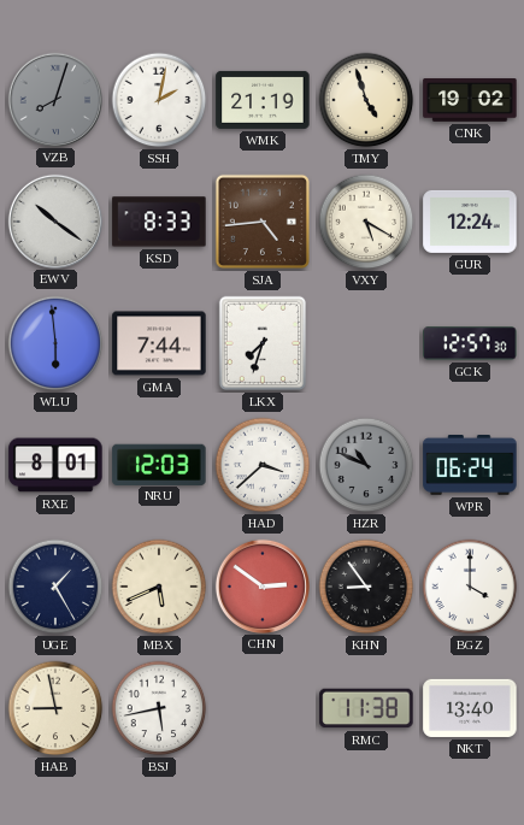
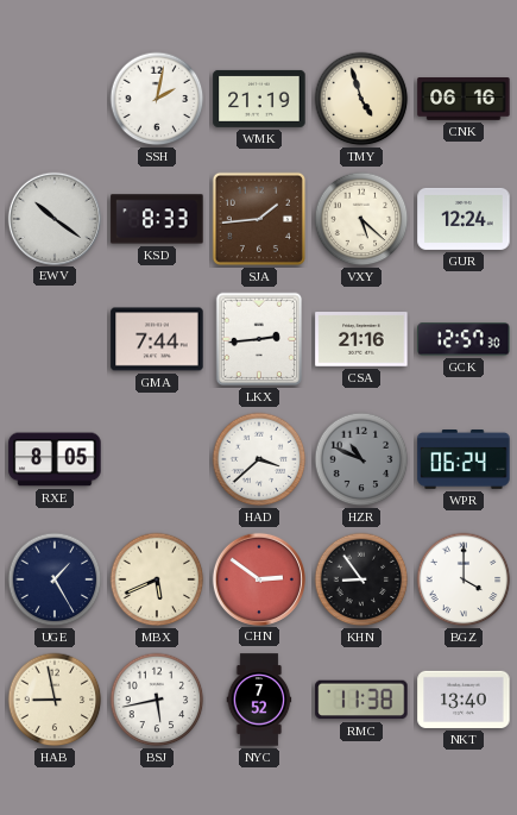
VZB: 8:03 -> none (54, 99)
CNK: 19:02 -> 06:16 (464, 100)
SJA: 4:44 -> 1:44 (259, 219)
VXY: 5:20 -> 5:22 (361, 219)
WLU: 5:59 -> none (55, 343)
LKX: 7:33 -> 2:44 (259, 339)
CSA: none -> 21:16 (361, 339)
RXE: 8:01 -> 8:05 (55, 459)
NRU: 12:03 -> none (159, 464)
NYC: none -> 7:52 (259, 700)
